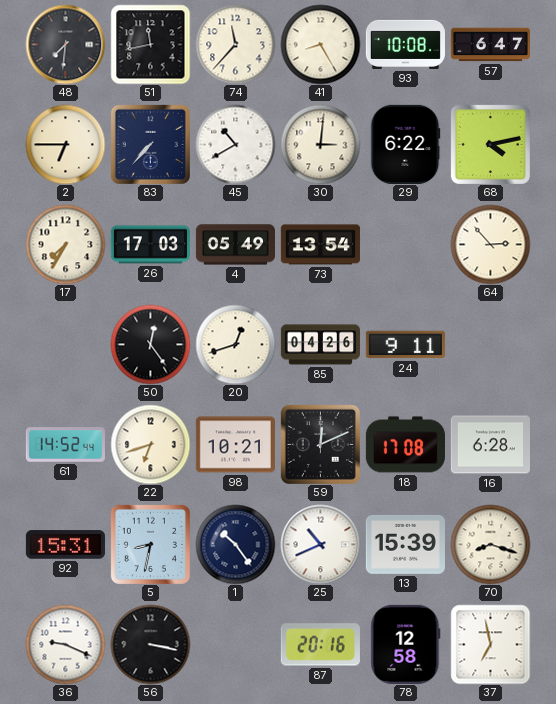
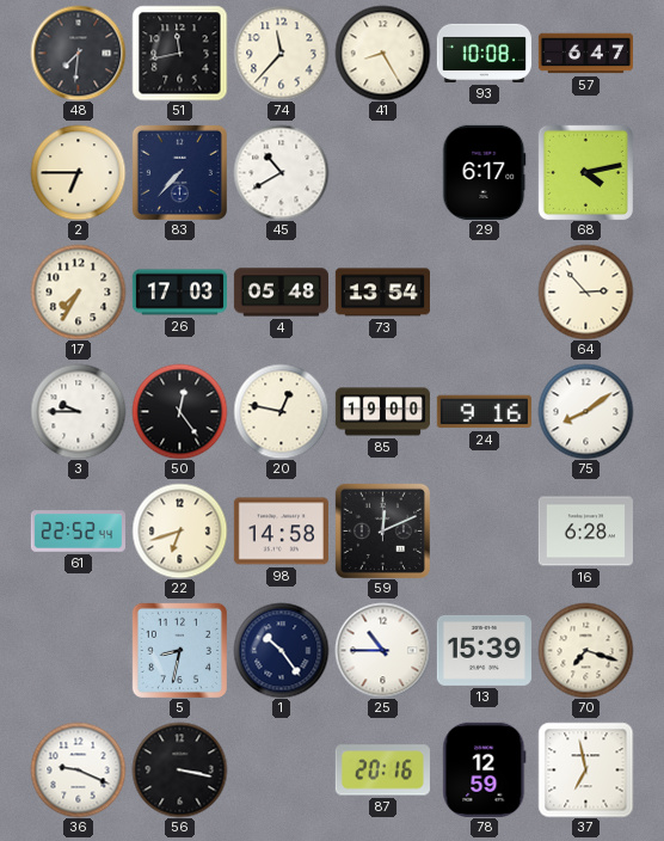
30: 3:01 -> none (320, 144)
29: 6:22 -> 6:17 (485, 172)
4: 05:49 -> 05:48 (281, 293)
3: none -> 9:45 (78, 411)
20: 12:42 -> 12:47 (281, 411)
85: 04:26 -> 19:00 (382, 412)
24: 9:11 -> 9:16 (484, 412)
75: none -> 8:09 (585, 411)
61: 14:52 -> 22:52 (78, 532)
98: 10:21 -> 14:58 (281, 532)
18: 17:08 -> none (405, 445)
92: 15:31 -> none (65, 545)
25: 10:41 -> 10:45 (382, 650)
70: 8:18 -> 7:18 (585, 650)
78: 12:58 -> 12:59 (485, 769)
